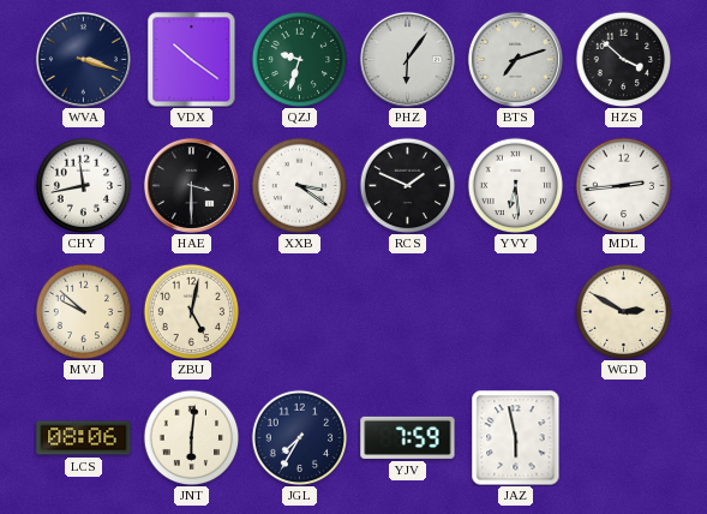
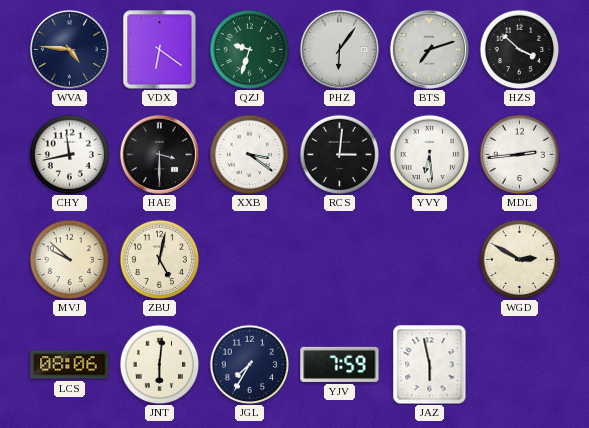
WVA: 3:18 -> 4:46 (69, 49)
VDX: 10:21 -> 6:21 (160, 49)
RCS: 1:49 -> 3:01 (339, 154)
